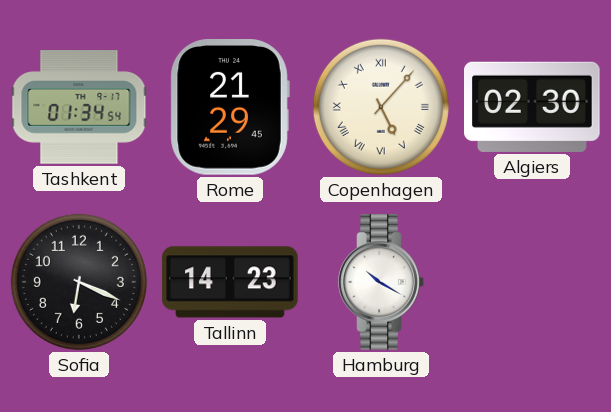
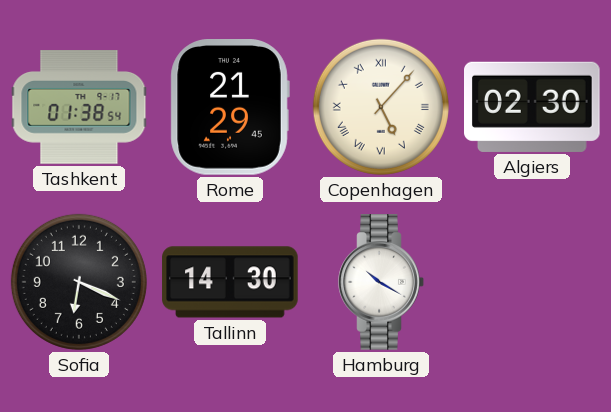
Tashkent: 01:34 -> 01:38 (79, 107)
Tallinn: 14:23 -> 14:30 (230, 282)
